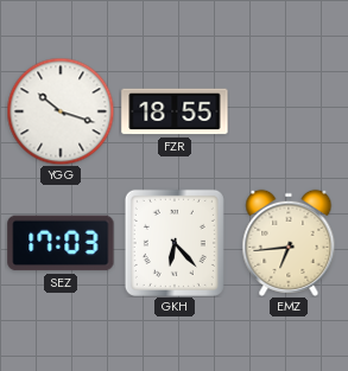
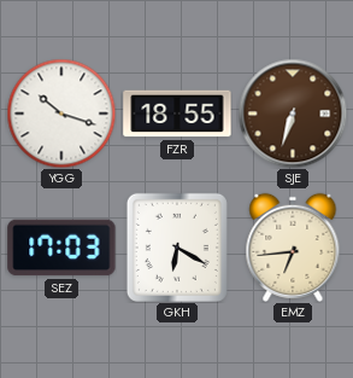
SJE: none -> 6:33 (293, 114)
GKH: 6:23 -> 6:20 (177, 248)
